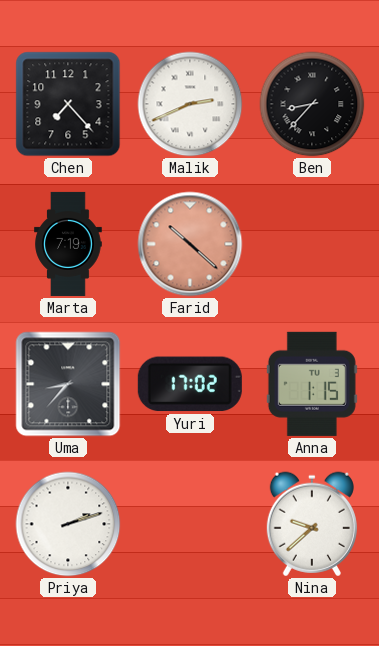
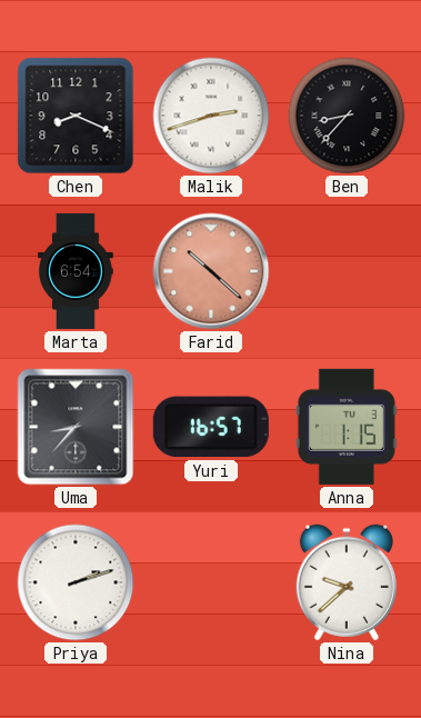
Chen: 7:23 -> 8:19 (76, 116)
Malik: 2:41 -> 2:42 (211, 116)
Marta: 7:19 -> 6:54 (76, 271)
Yuri: 17:02 -> 16:57 (211, 427)
